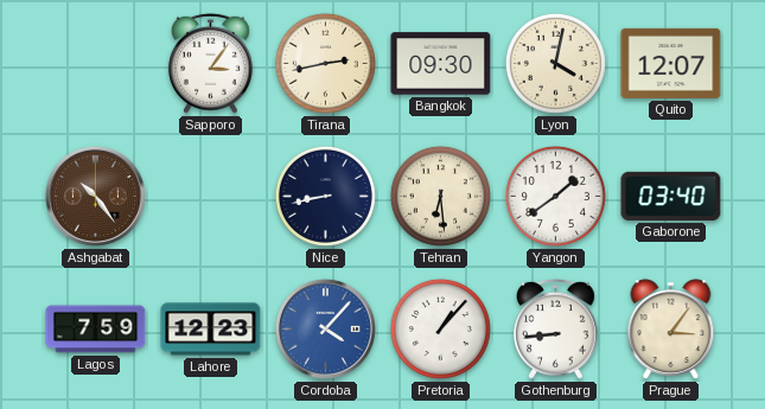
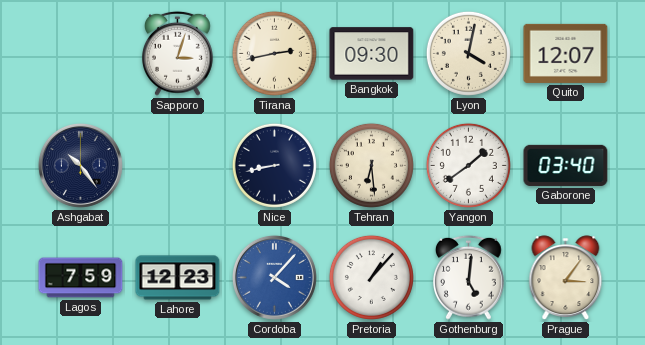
Sapporo: 3:06 -> 3:03 (178, 53)
Ashgabat dial: brown -> navy (80, 165)
Gothenburg: 8:44 -> 5:01 (469, 277)
